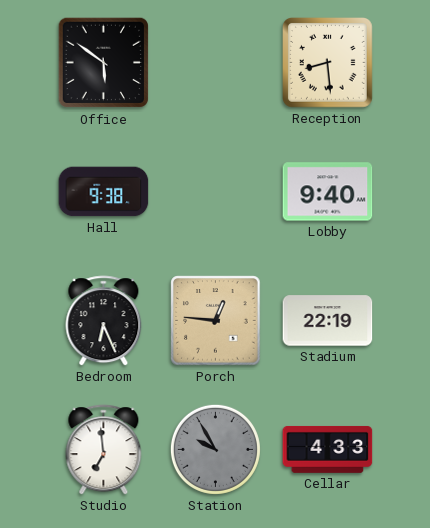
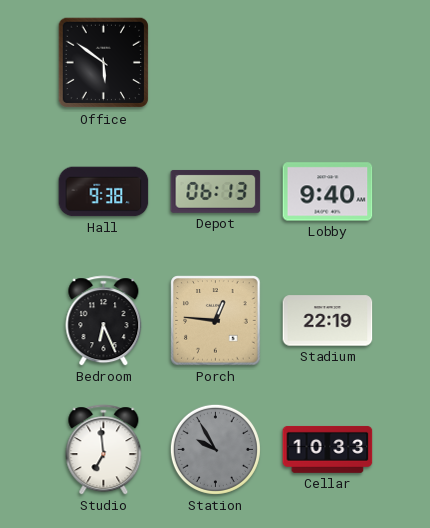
Reception: 8:29 -> none (328, 63)
Depot: none -> 06:13 (216, 191)
Cellar: 4:33 -> 10:33 (328, 449)
